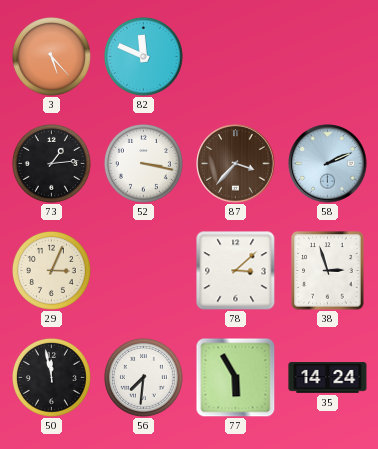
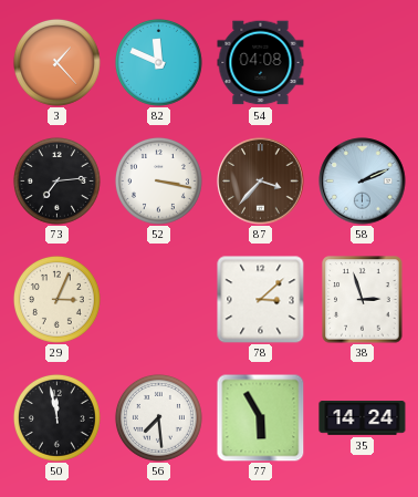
3: 5:23 -> 1:23 (56, 62)
54: none -> 04:08 (261, 63)
73: 1:14 -> 7:14 (56, 180)
56: 7:31 -> 7:29 (158, 417)
